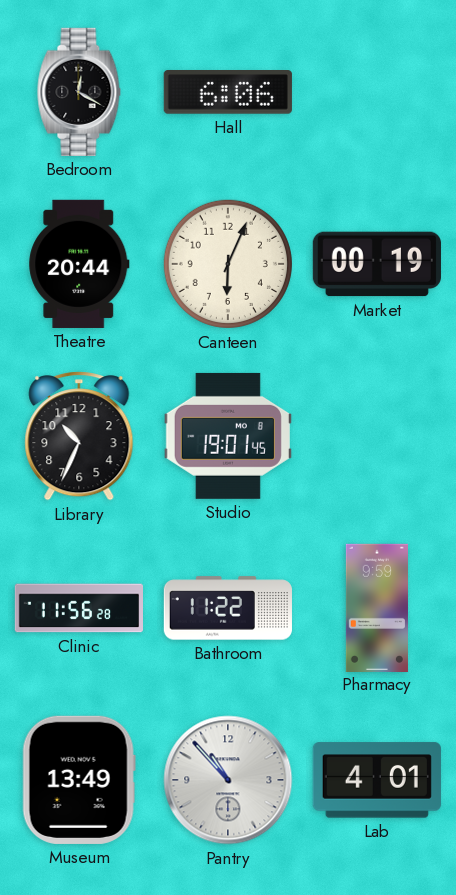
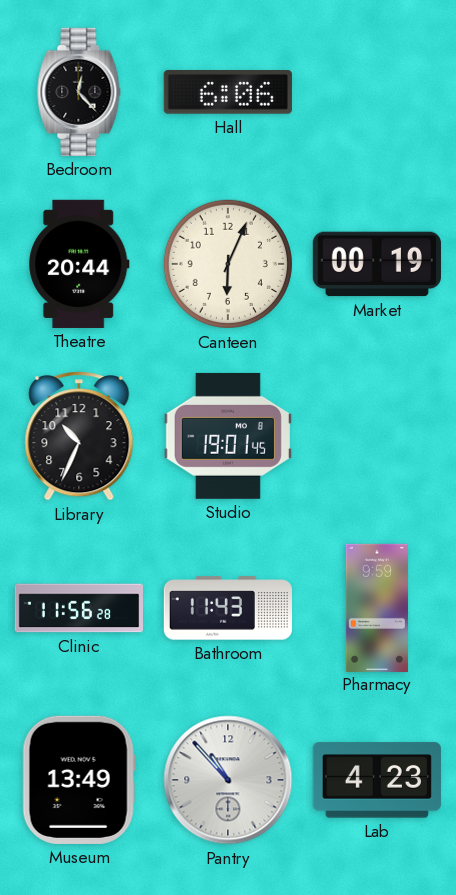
Bedroom: 12:20 -> 12:23 (79, 92)
Bathroom: 11:22 -> 11:43 (228, 608)
Lab: 4:01 -> 4:23 (377, 780)
